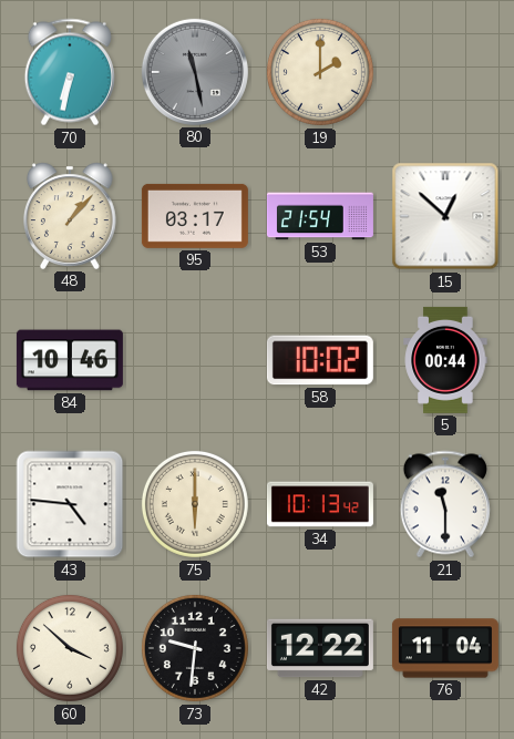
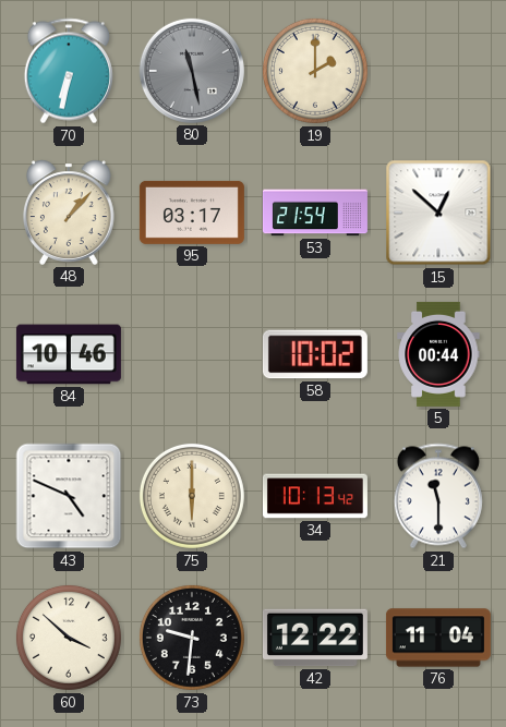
43: 4:46 -> 4:49 (69, 496)
